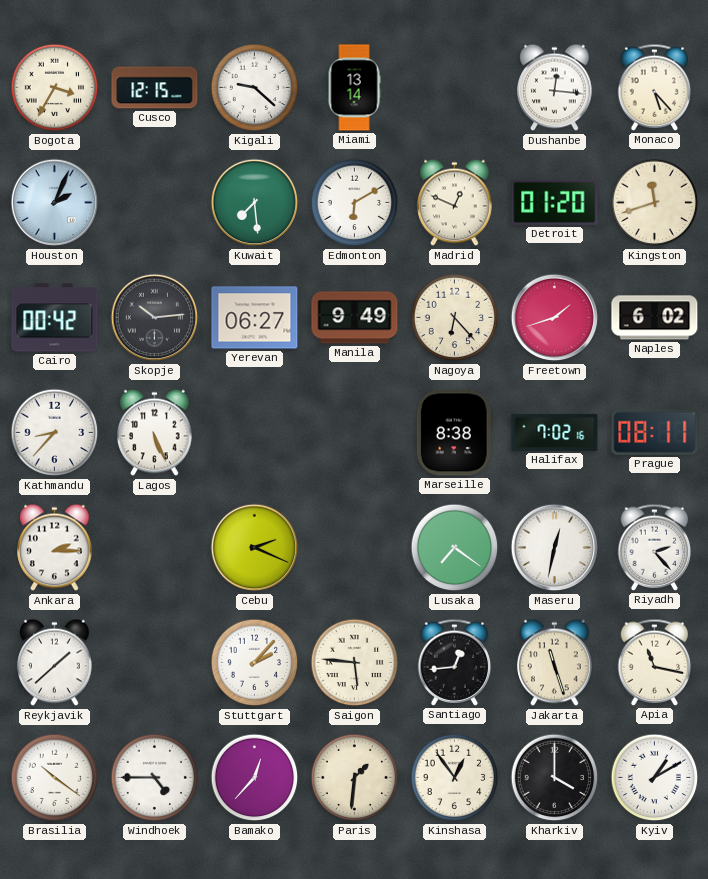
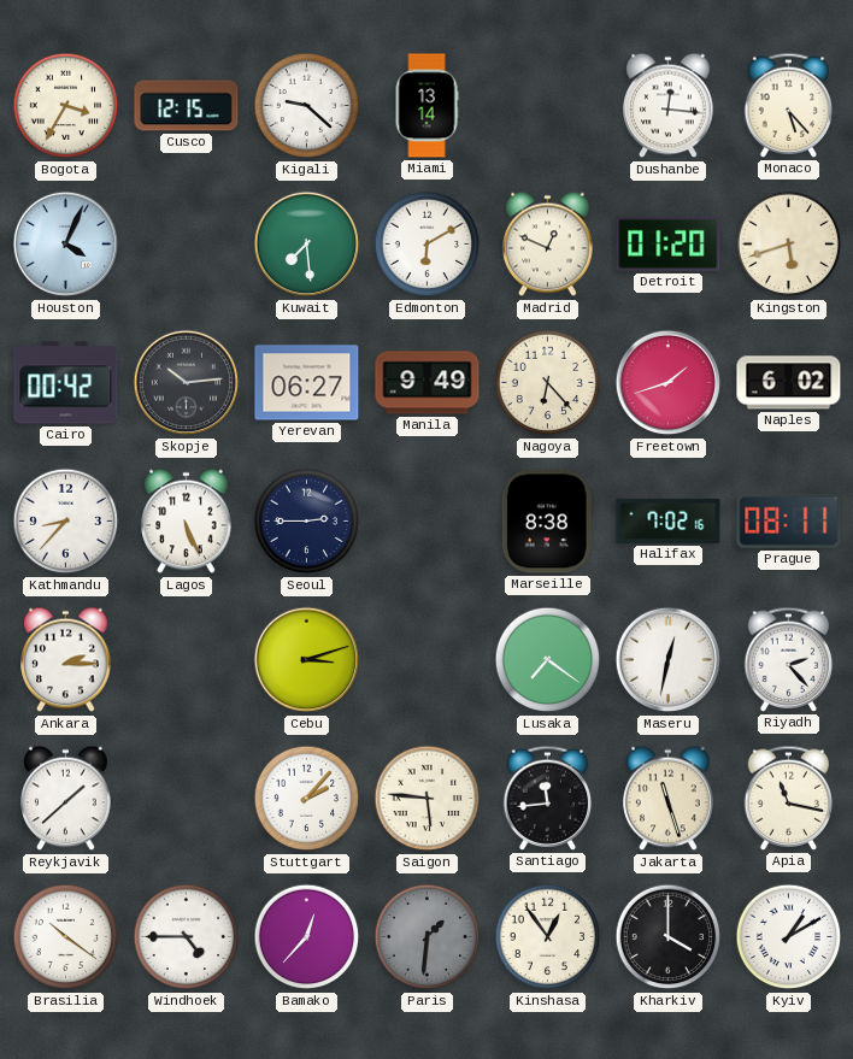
Houston: 2:04 -> 4:04 (66, 245)
Kingston: 11:42 -> 5:42 (789, 245)
Seoul: none -> 2:45 (307, 522)
Cebu: 2:19 -> 3:12 (307, 660)
Santiago: 12:44 -> 11:44 (548, 798)
Paris dial: cream -> grey (428, 937)
